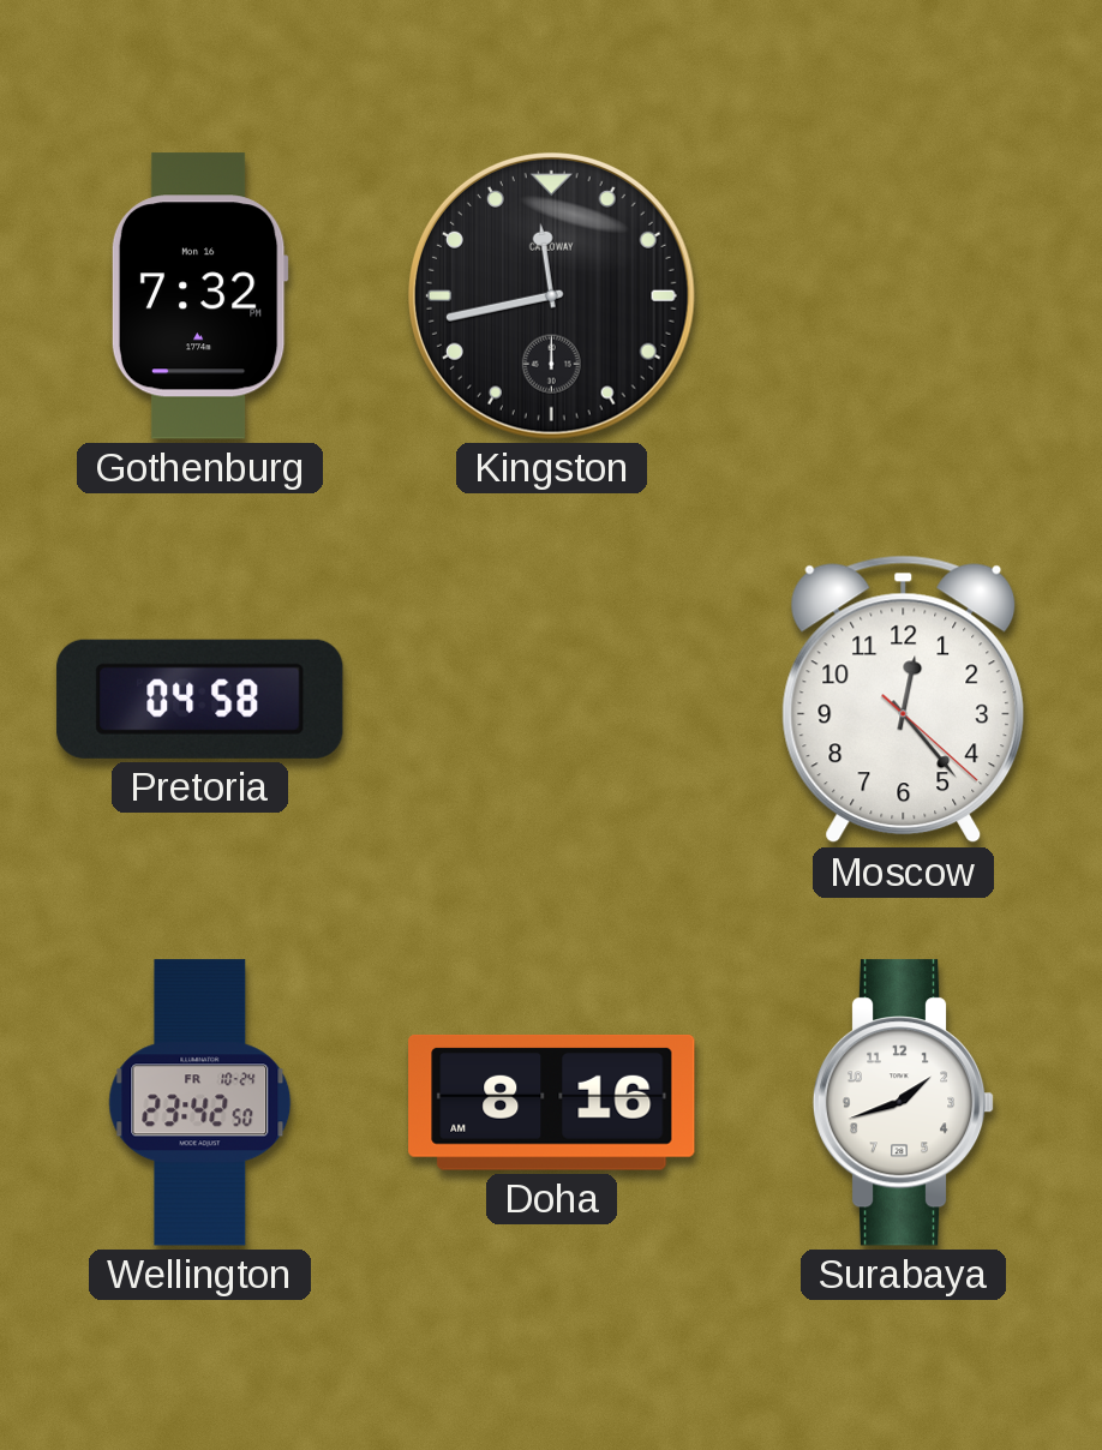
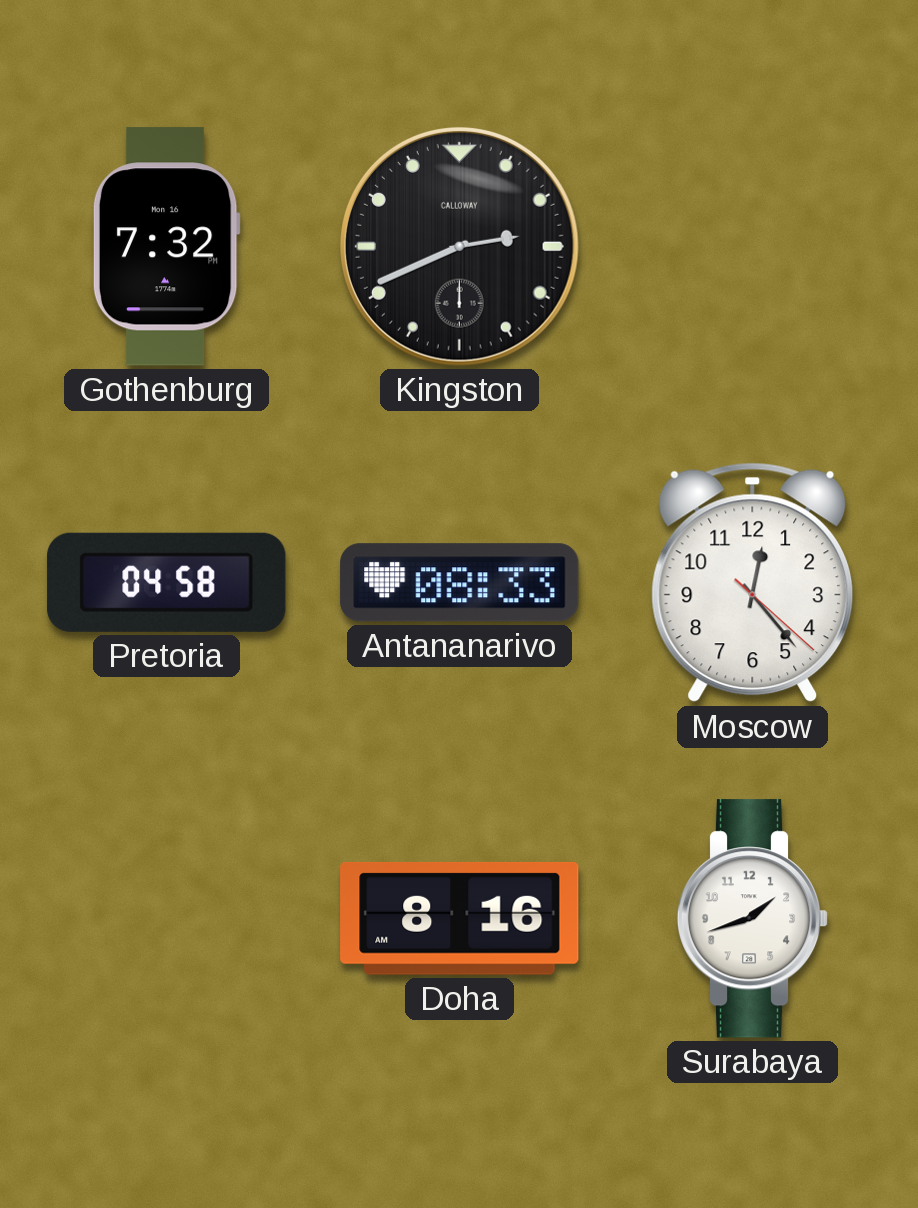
Kingston: 11:43 -> 2:41 (459, 246)
Antananarivo: none -> 08:33 (460, 583)
Wellington: 23:42 -> none (200, 1103)
